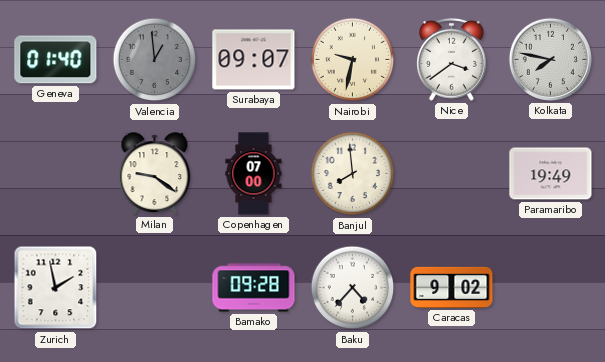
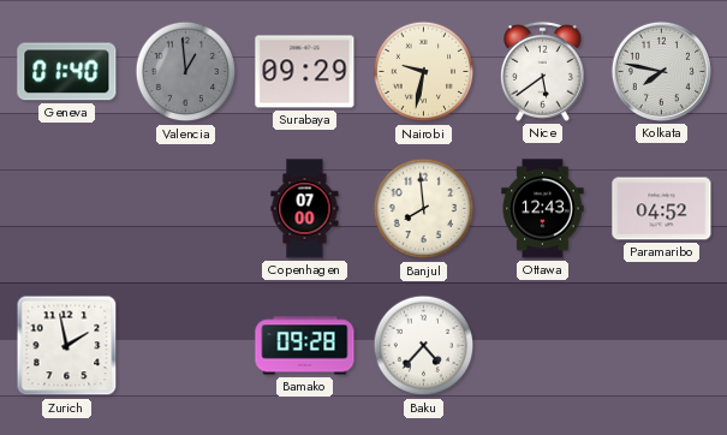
Surabaya: 09:07 -> 09:29 (305, 72)
Nice: 3:39 -> 5:39 (543, 71)
Milan: 9:21 -> none (155, 174)
Ottawa: none -> 12:43 (543, 209)
Paramaribo: 19:49 -> 04:52 (662, 209)
Caracas: 9:02 -> none (452, 287)
